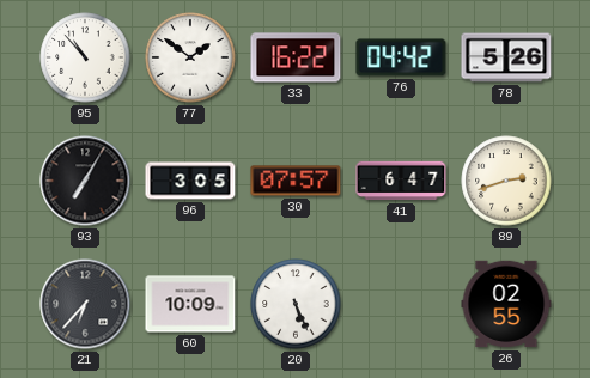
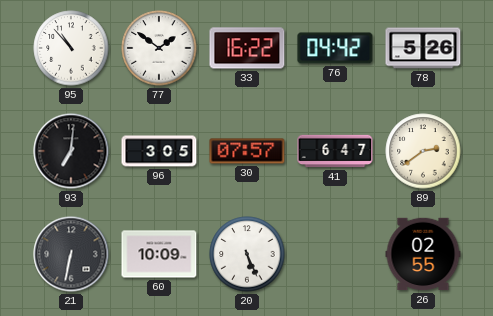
93: 7:05 -> 7:01 (71, 151)
89: 2:42 -> 2:39 (423, 151)
21: 6:37 -> 6:32 (71, 254)
